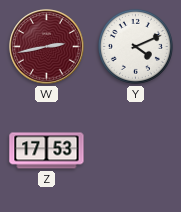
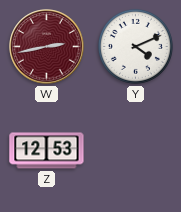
Z: 17:53 -> 12:53 (47, 151)
